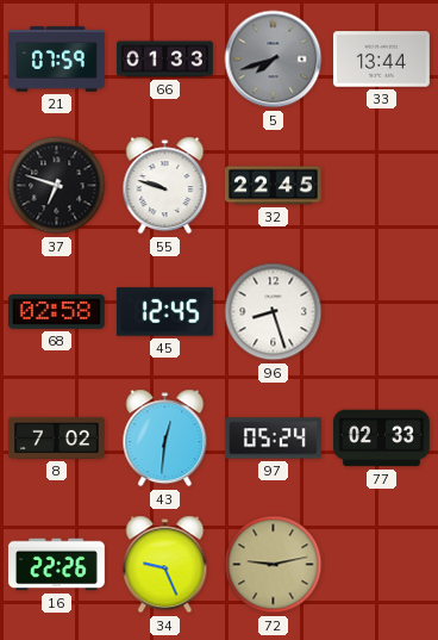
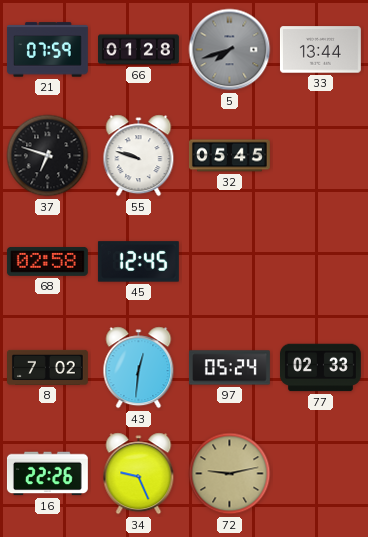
66: 01:33 -> 01:28 (139, 50)
32: 22:45 -> 05:45 (229, 156)
96: 8:27 -> none (274, 312)
